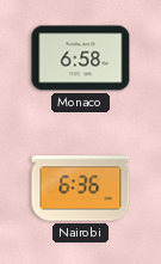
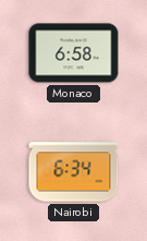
Nairobi: 6:36 -> 6:34 (74, 172)
